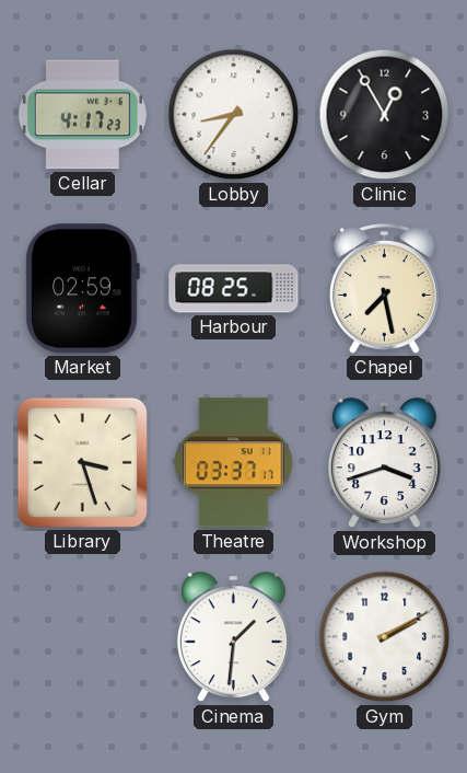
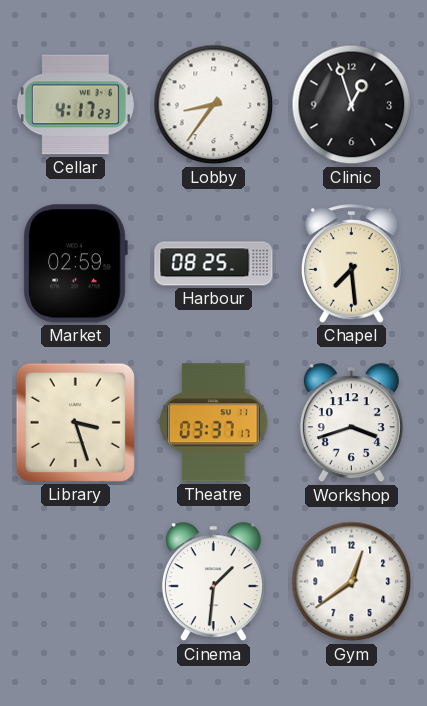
Clinic: 12:55 -> 12:57 (352, 105)
Chapel: 7:28 -> 7:29 (352, 264)
Gym: 2:10 -> 12:39 (352, 582)
